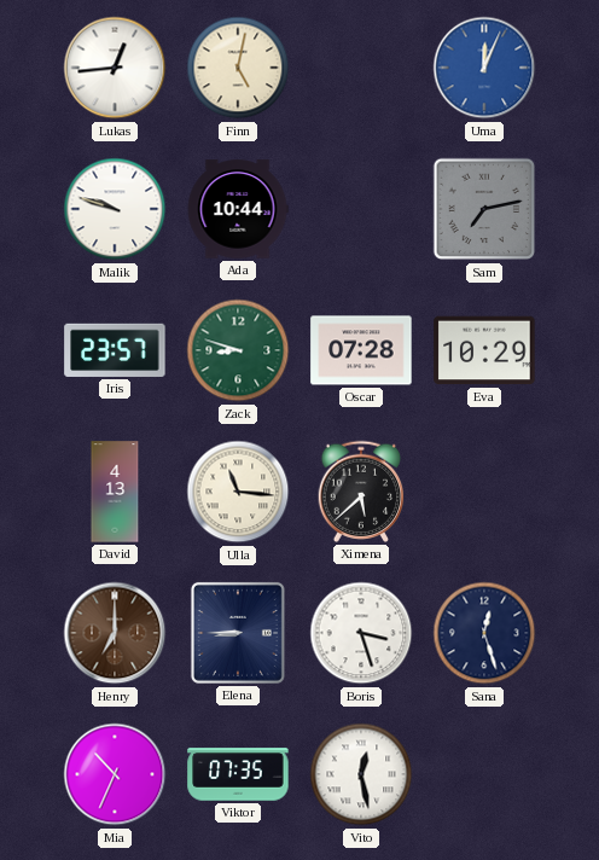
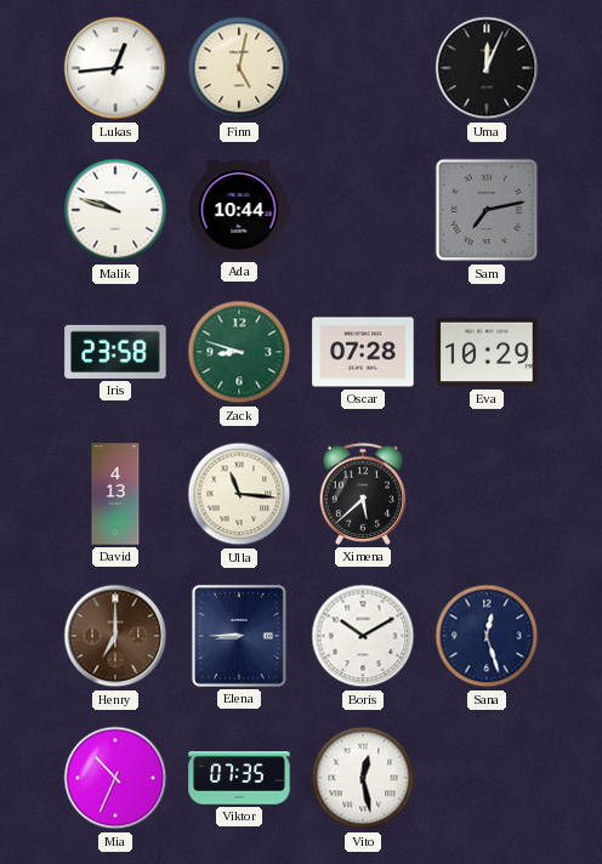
Uma dial: blue -> black (487, 68)
Iris: 23:57 -> 23:58 (115, 352)
Boris: 3:27 -> 10:10 (363, 636)
